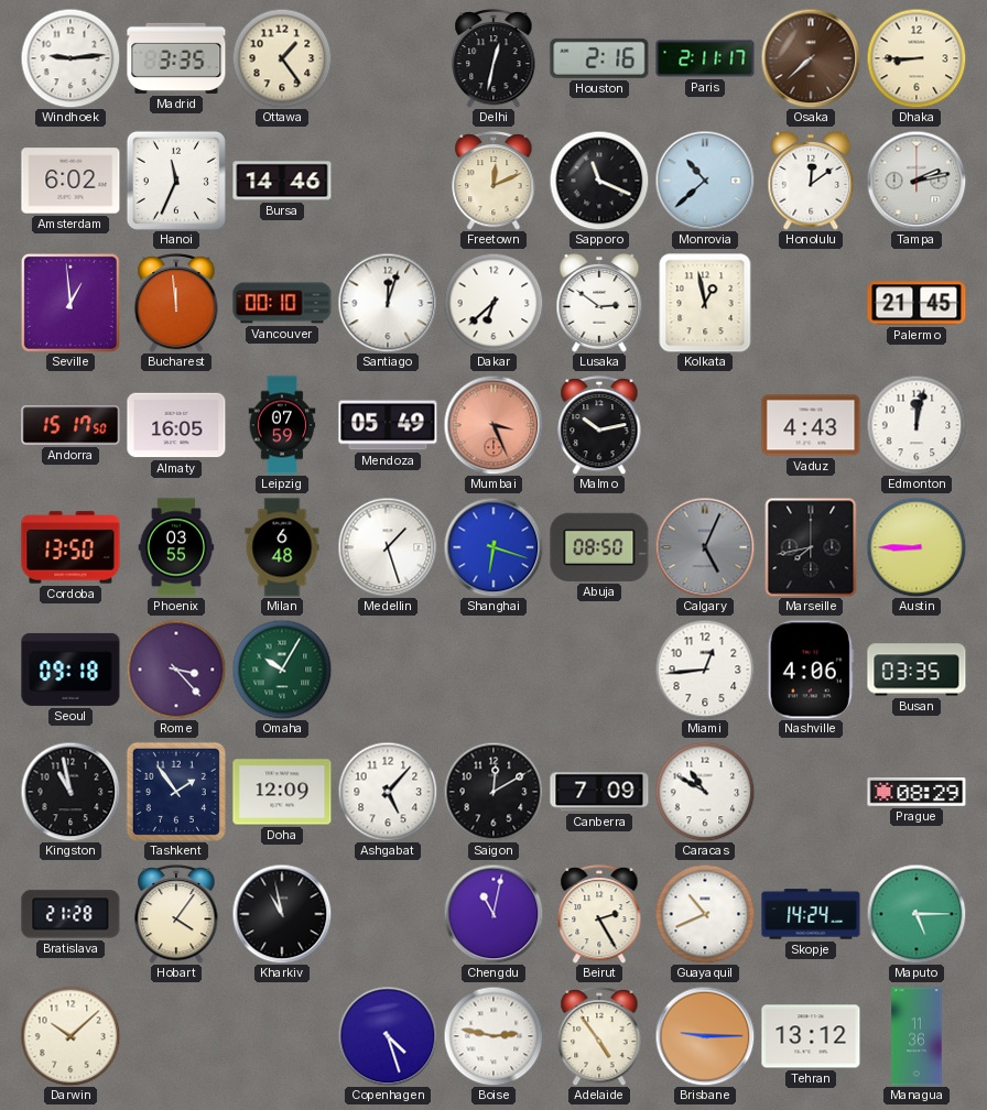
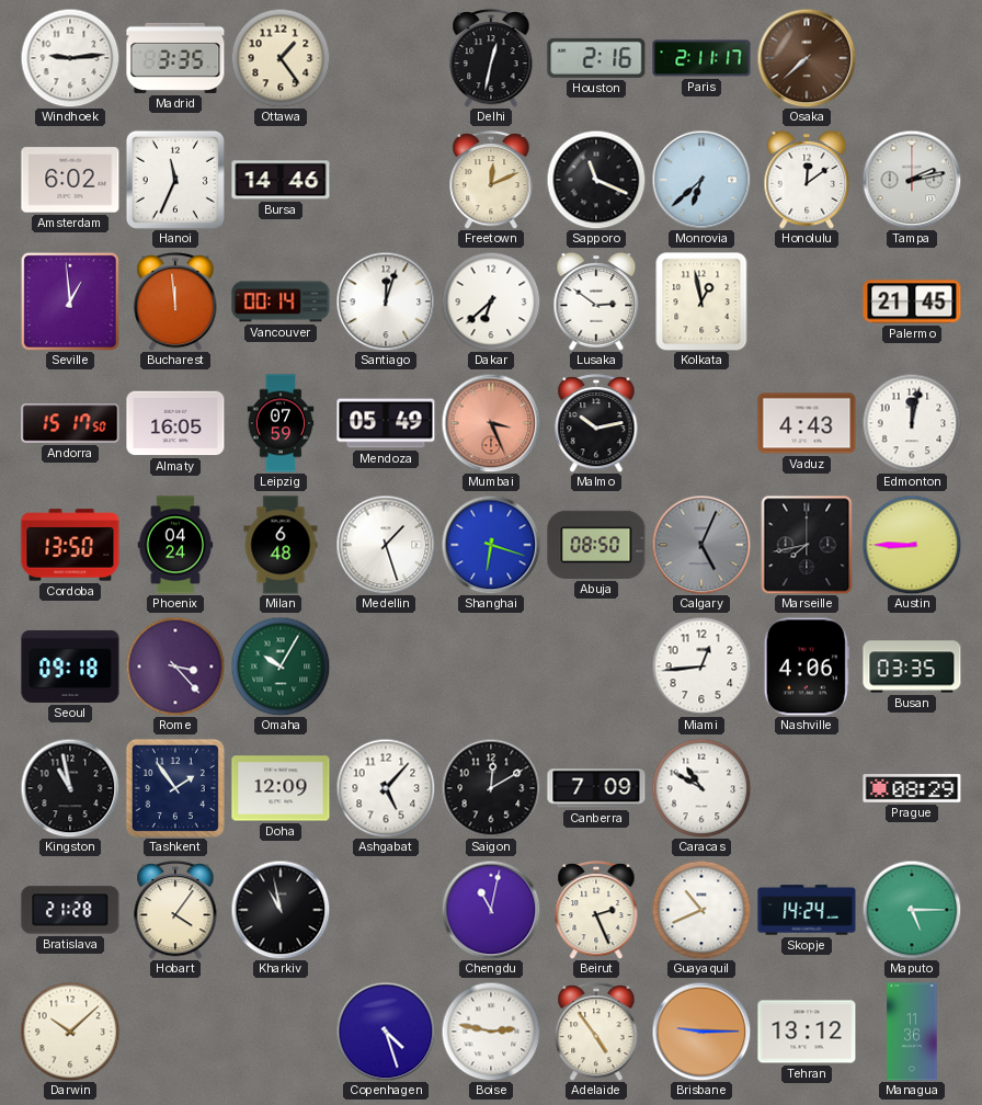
Dhaka: 8:45 -> none (916, 58)
Monrovia: 10:38 -> 6:38 (701, 180)
Vancouver: 00:10 -> 00:14 (281, 301)
Phoenix: 03:55 -> 04:24 (175, 545)
Beirut: 2:25 -> 2:26 (596, 911)
